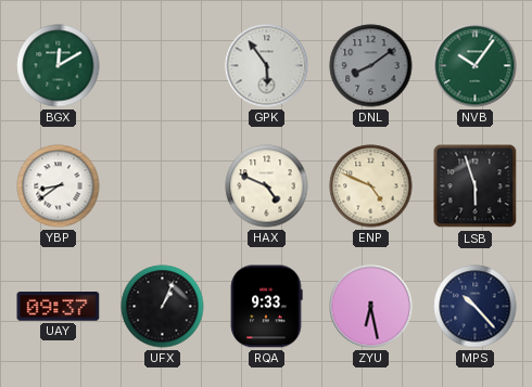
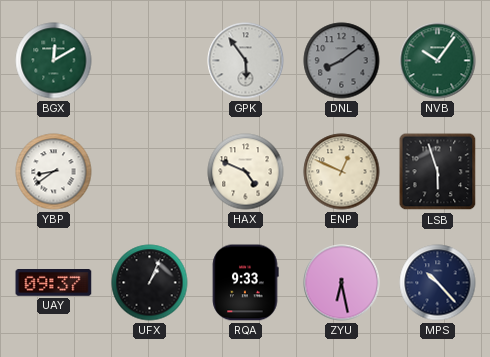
ENP: 4:49 -> 12:49 (342, 172)
